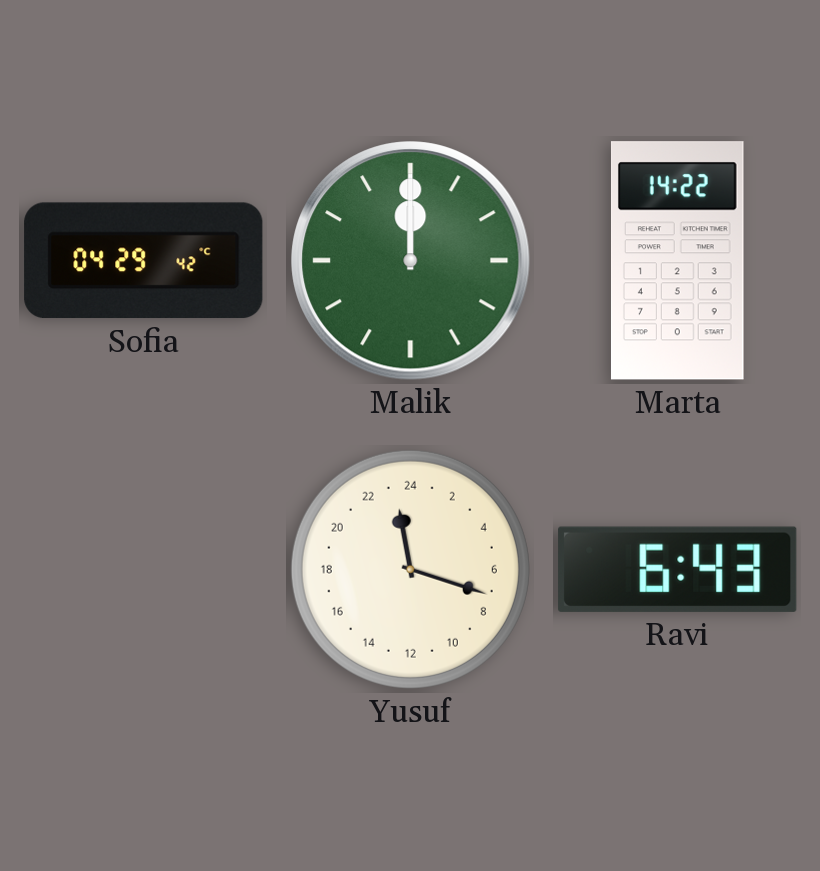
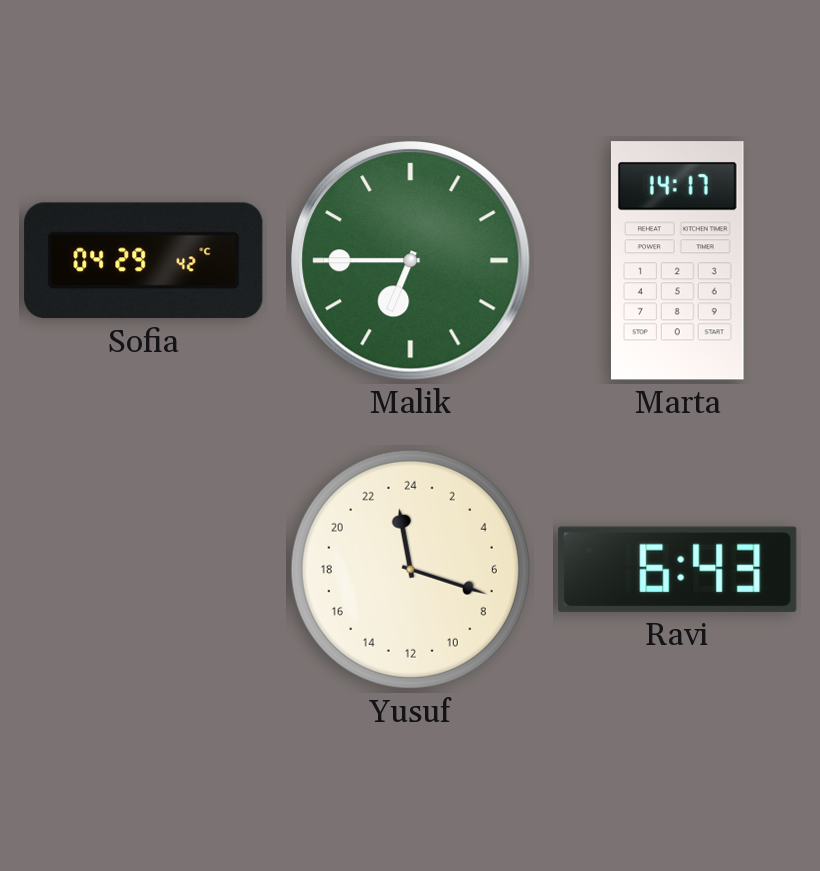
Malik: 12:00 -> 6:45 (411, 261)
Marta: 14:22 -> 14:17 (677, 261)
